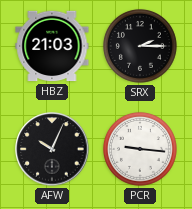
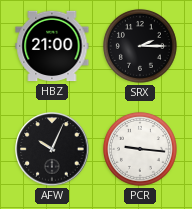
HBZ: 21:03 -> 21:00 (52, 46)
